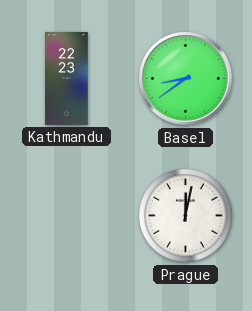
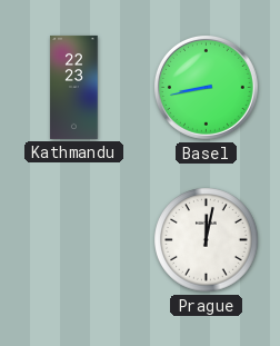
Basel: 8:39 -> 8:43 (206, 87)
